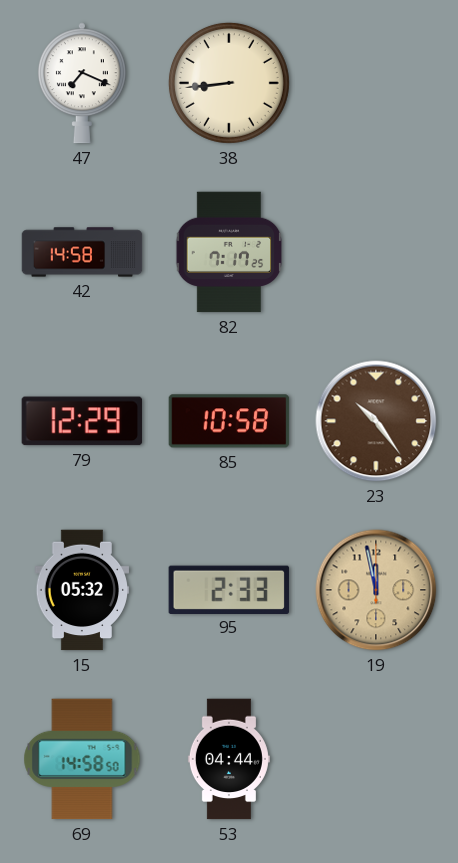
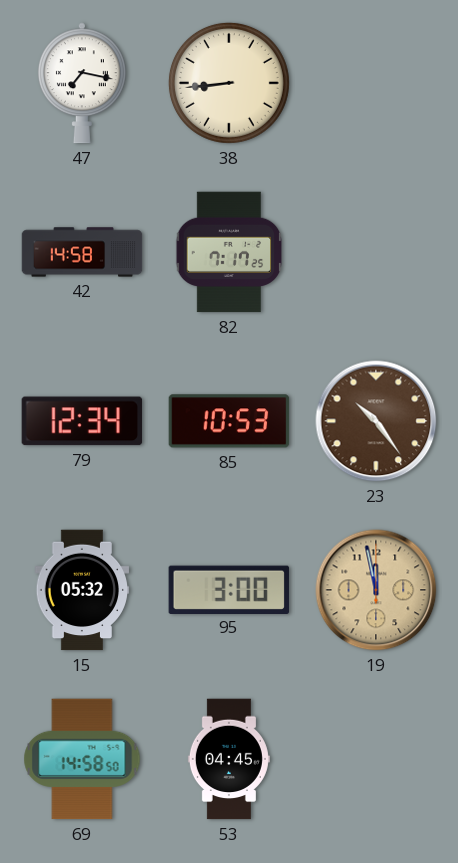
47: 7:19 -> 7:17 (82, 83)
79: 12:29 -> 12:34 (82, 421)
85: 10:58 -> 10:53 (229, 421)
95: 2:33 -> 3:00 (228, 589)
53: 04:44 -> 04:45 (229, 759)
